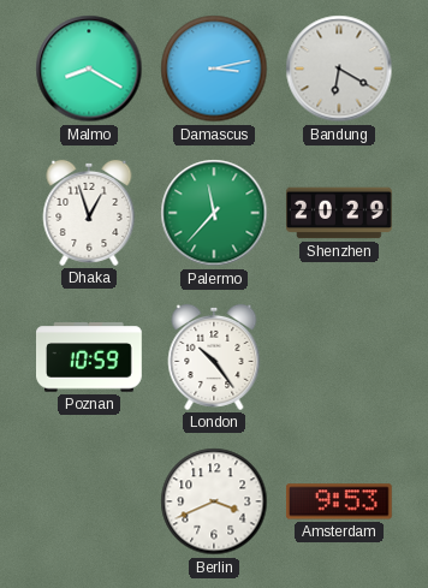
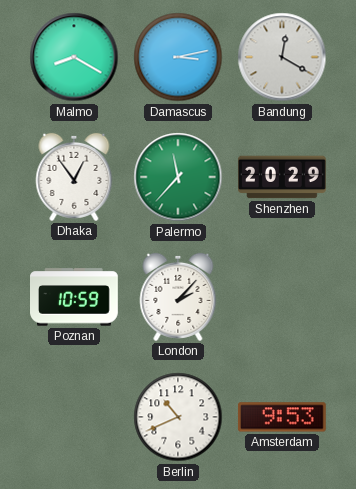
Bandung: 6:20 -> 12:20 (282, 57)
Dhaka: 12:57 -> 12:54 (74, 177)
London: 10:24 -> 2:07 (178, 297)
Berlin: 3:41 -> 10:41 (178, 417)
